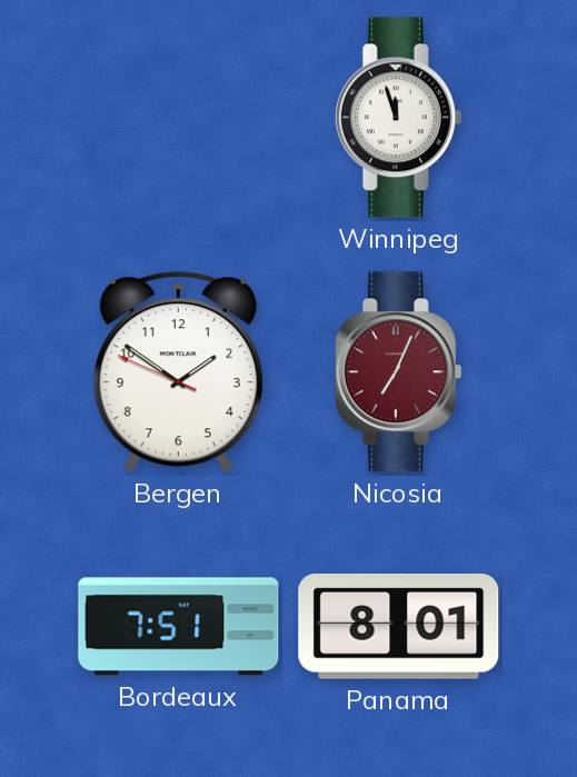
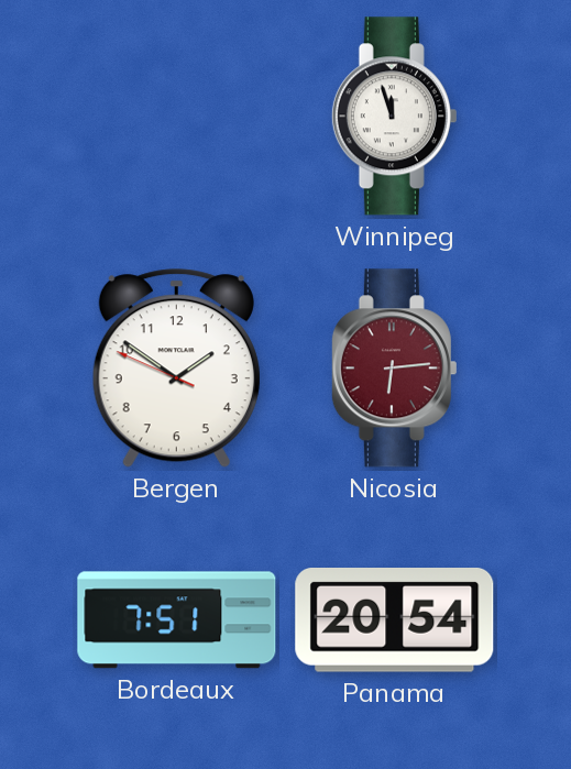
Nicosia: 7:04 -> 6:14 (394, 369)
Panama: 8:01 -> 20:54 (395, 620)
